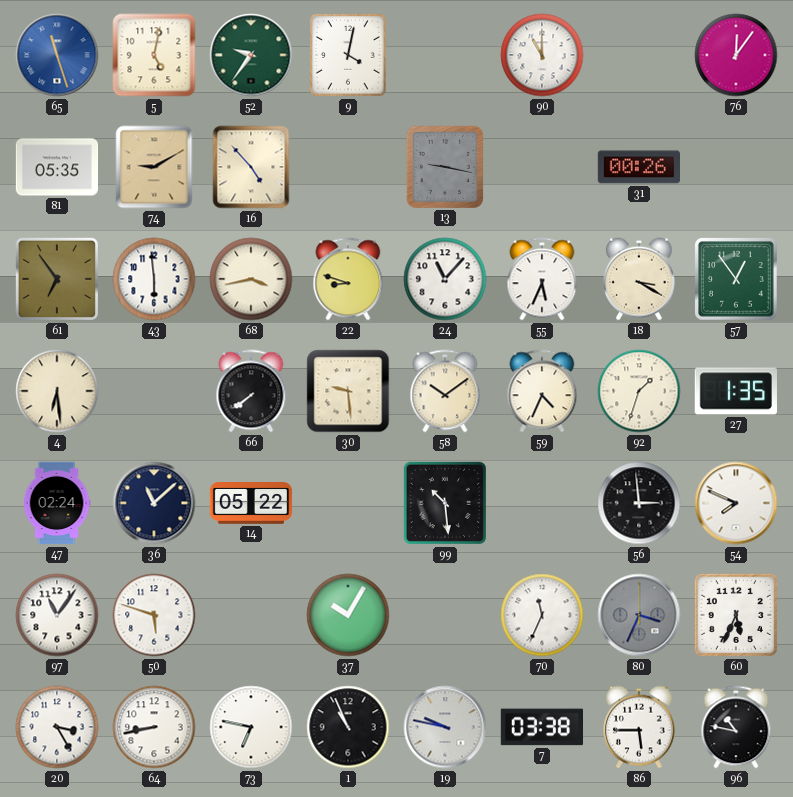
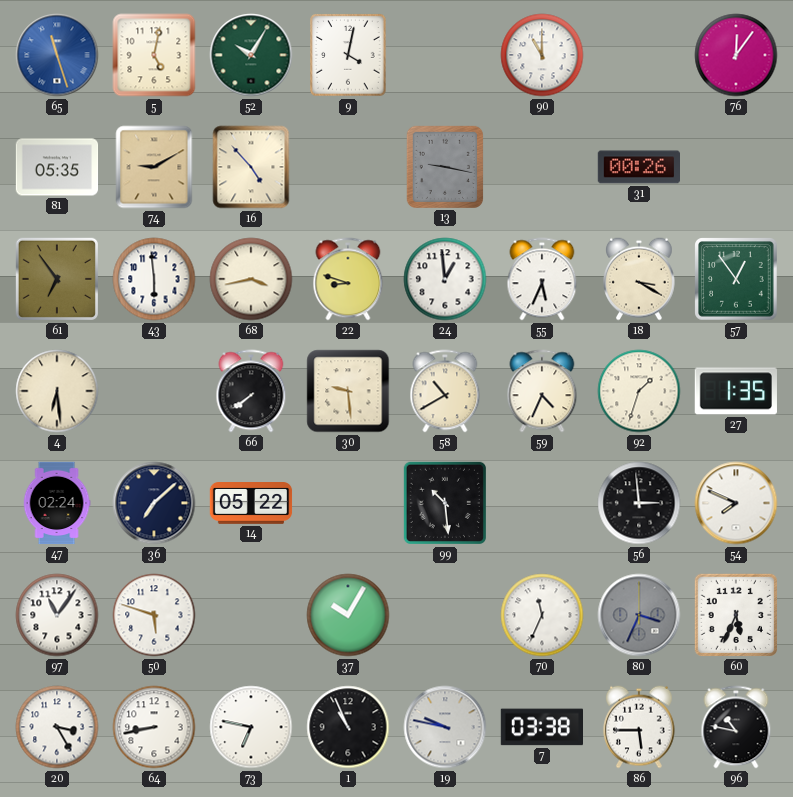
52: 9:36 -> 10:05 (251, 55)
24: 11:07 -> 12:59 (445, 279)
58: 10:09 -> 10:40 (445, 391)
36: 11:08 -> 7:08 (154, 503)
